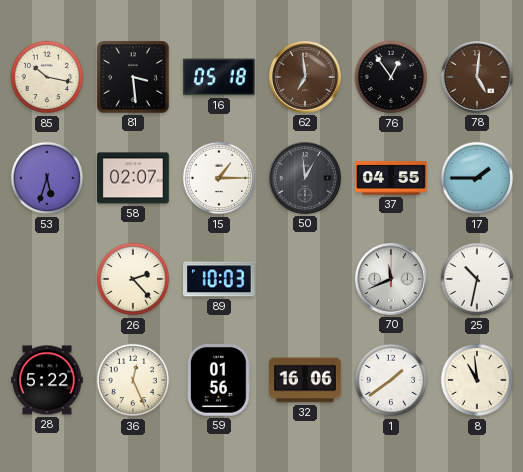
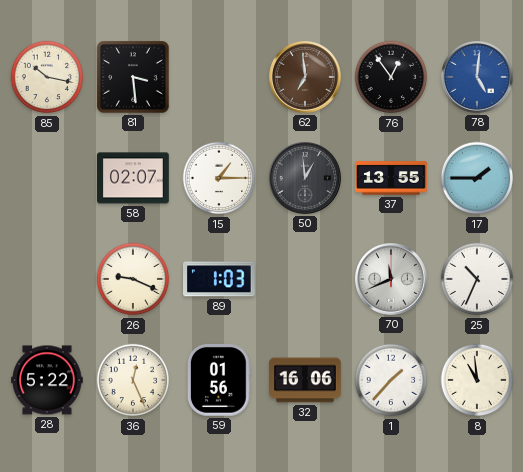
16: 05:18 -> none (219, 77)
78 dial: brown -> blue (478, 78)
53: 5:33 -> none (47, 178)
37: 04:55 -> 13:55 (391, 178)
26: 2:23 -> 9:19 (133, 279)
89: 10:03 -> 1:03 (220, 279)
25: 10:32 -> 10:34 (477, 279)
1: 1:39 -> 1:37 (391, 380)
